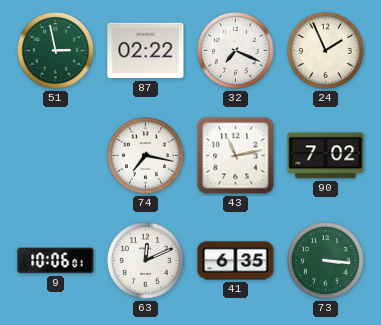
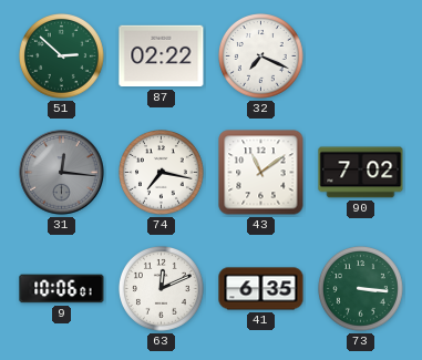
51: 2:58 -> 2:52 (62, 56)
24: 1:56 -> none (326, 51)
31: none -> 12:16 (62, 173)
43: 11:13 -> 11:09 (261, 173)
